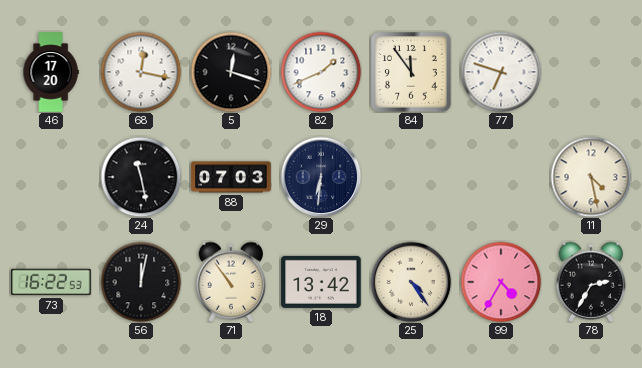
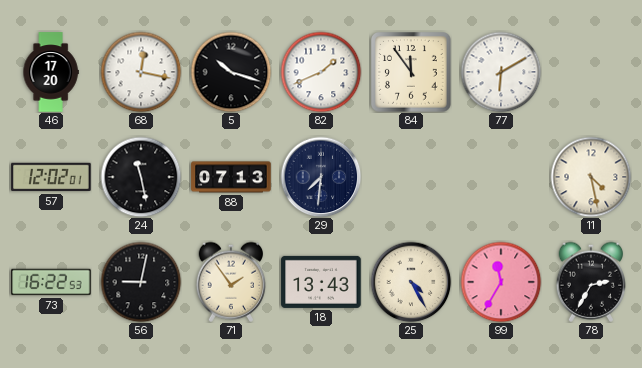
5: 12:18 -> 10:18 (231, 72)
77: 6:48 -> 6:10 (501, 72)
57: none -> 12:02 (51, 177)
88: 07:03 -> 07:13 (231, 177)
29: 6:31 -> 7:31 (321, 177)
56: 12:02 -> 9:02 (141, 282)
71: 10:54 -> 1:54 (231, 282)
18: 13:42 -> 13:43 (321, 282)
25: 4:24 -> 4:25 (411, 282)
99: 4:35 -> 11:35 (501, 282)
